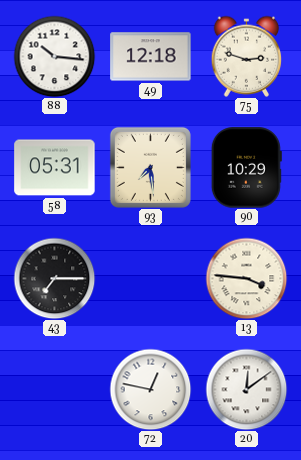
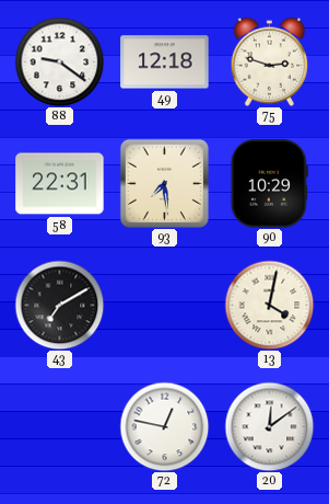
88: 10:16 -> 9:21 (59, 61)
58: 05:31 -> 22:31 (60, 184)
43: 7:15 -> 7:10 (59, 305)
13: 3:46 -> 4:02 (269, 305)
